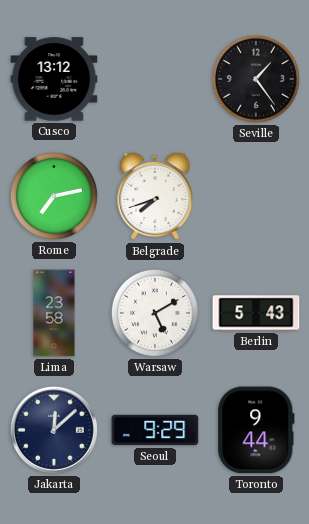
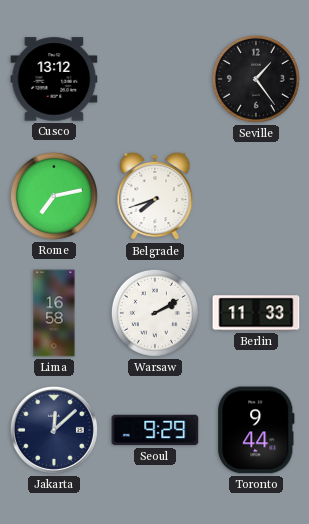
Lima: 23:58 -> 16:58 (54, 313)
Warsaw: 5:10 -> 2:10 (155, 313)
Berlin: 5:43 -> 11:33 (256, 313)
